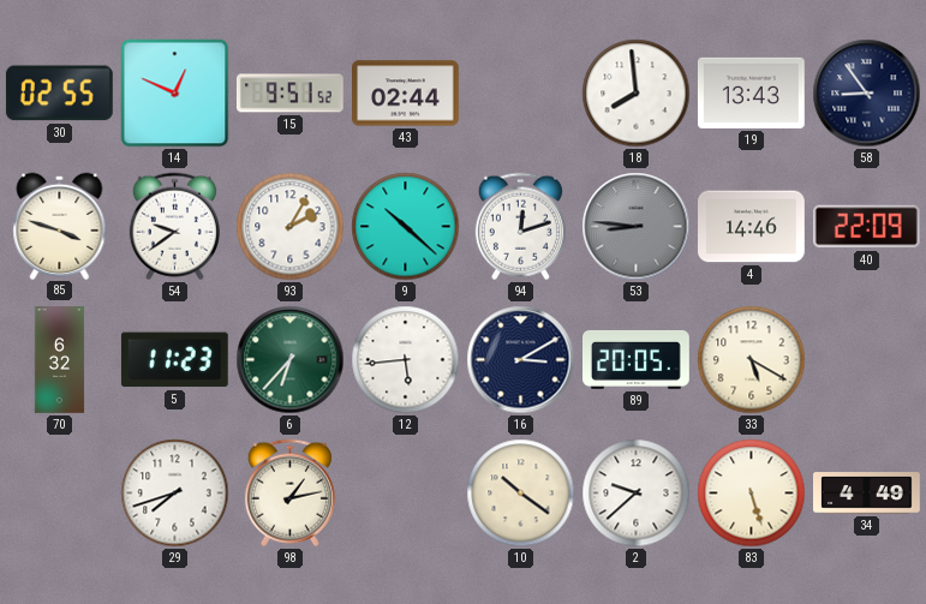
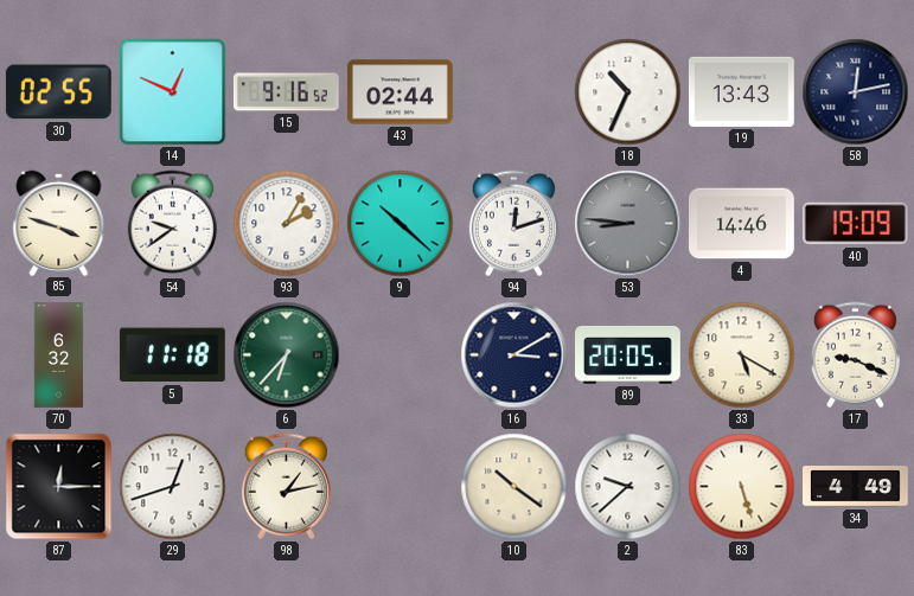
15: 9:51 -> 9:16 (286, 92)
18: 7:59 -> 10:34 (628, 92)
58: 8:54 -> 12:13 (856, 92)
40: 22:09 -> 19:09 (855, 224)
5: 11:23 -> 11:18 (172, 355)
12: 5:44 -> none (406, 360)
17: none -> 9:19 (855, 355)
87: none -> 12:15 (59, 487)
29: 7:42 -> 12:42 (173, 487)
